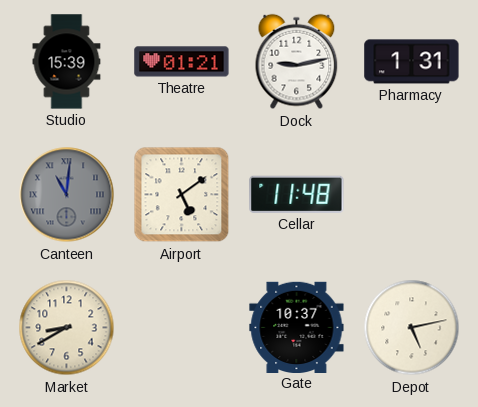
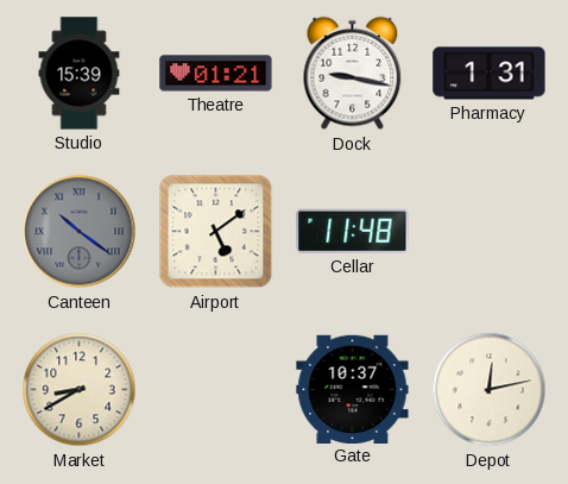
Dock: 9:13 -> 9:17 (353, 74)
Canteen: 11:01 -> 10:21 (80, 232)
Depot: 5:13 -> 12:13 (490, 390)
